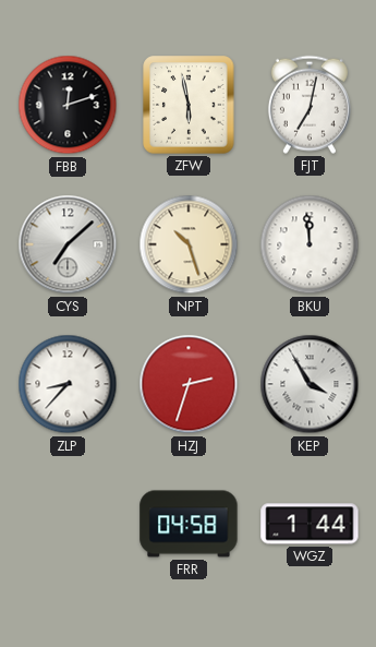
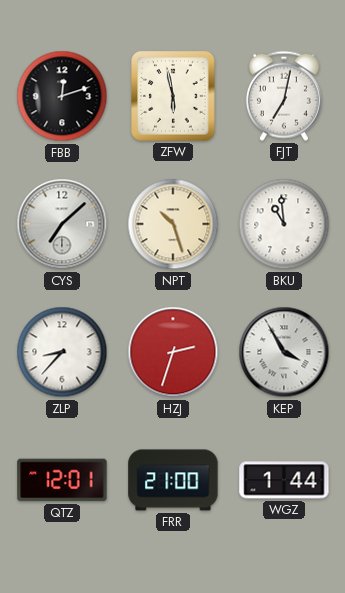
BKU: 11:59 -> 10:59 (284, 224)
QTZ: none -> 12:01 (62, 480)
FRR: 04:58 -> 21:00 (173, 480)
